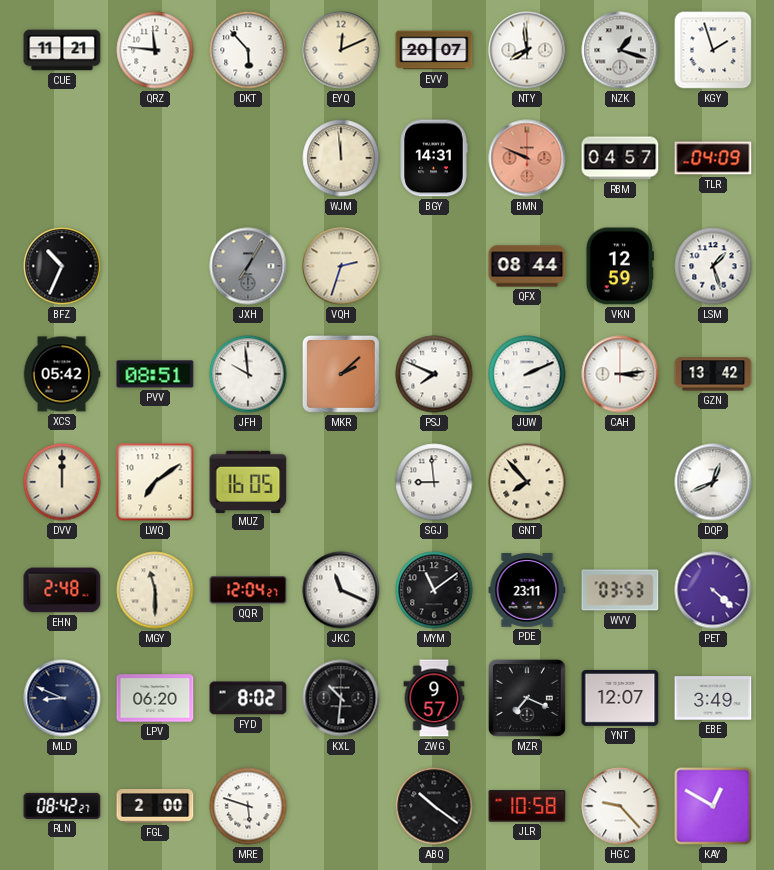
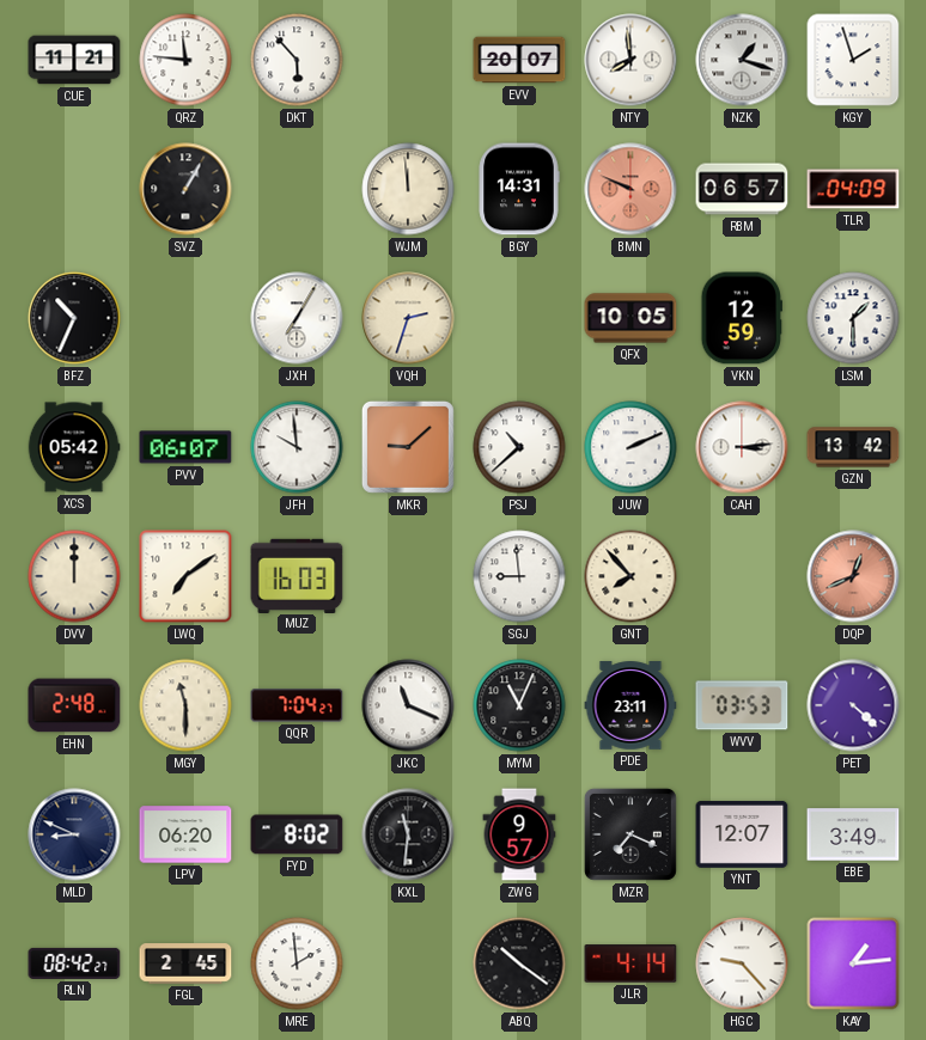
EYQ: 12:11 -> none (341, 50)
SVZ: none -> 1:05 (185, 189)
RBM: 04:57 -> 06:57 (742, 189)
JXH dial: grey -> white (297, 318)
QFX: 08:44 -> 10:05 (630, 318)
LSM: 1:27 -> 1:30 (853, 318)
PVV: 08:51 -> 06:07 (185, 447)
MKR: 2:08 -> 9:08 (408, 447)
PSJ: 7:49 -> 10:38 (519, 447)
MUZ: 16:05 -> 16:03 (297, 575)
DQP dial: white -> salmon (853, 576)
QQR: 12:04 -> 7:04 (297, 705)
MYM: 11:09 -> 11:04 (519, 705)
KXL: 10:31 -> 11:31 (408, 834)
FGL: 2:00 -> 2:45 (185, 963)
MRE: 5:48 -> 1:59 (297, 963)
JLR: 10:58 -> 4:14 (630, 963)
KAY: 12:50 -> 1:14 (853, 963)
